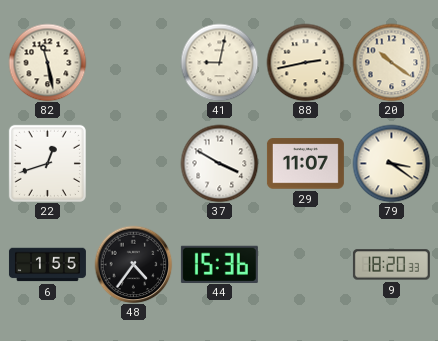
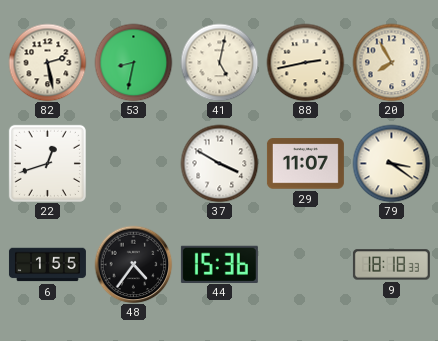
82: 11:28 -> 2:28 (47, 62)
53: none -> 8:32 (133, 62)
41: 9:02 -> 5:02 (219, 62)
20: 10:21 -> 7:55 (391, 62)
9: 18:20 -> 18:18 (391, 265)
